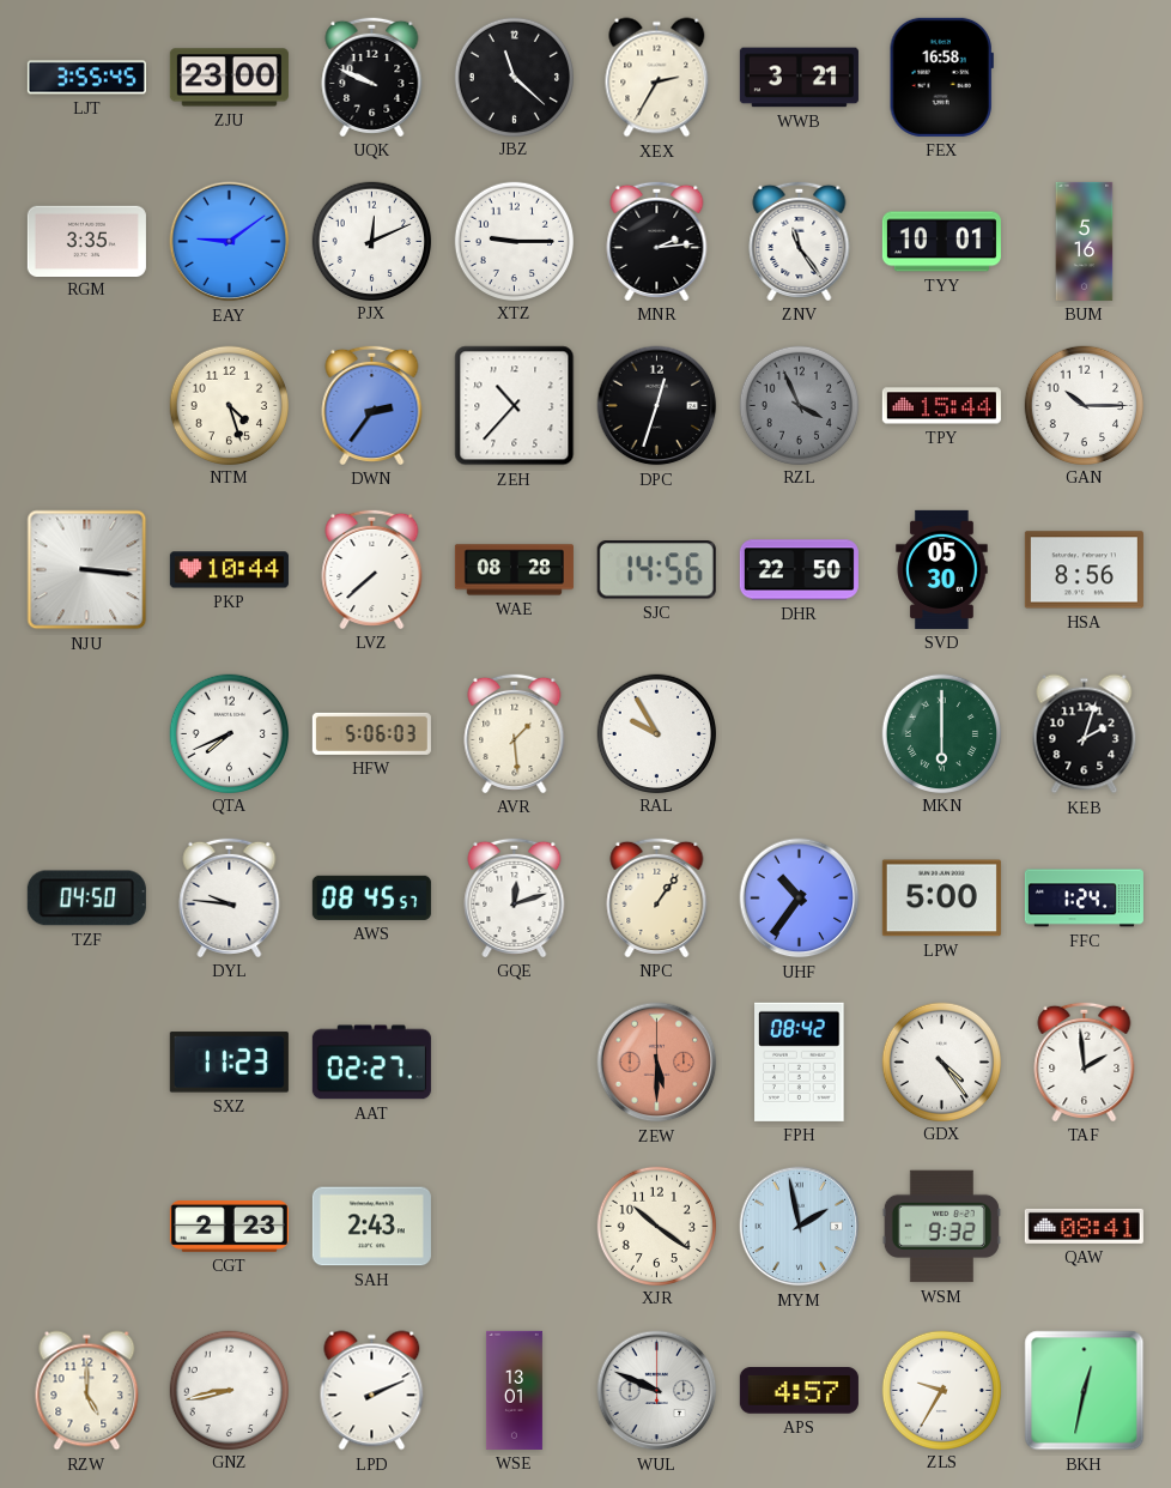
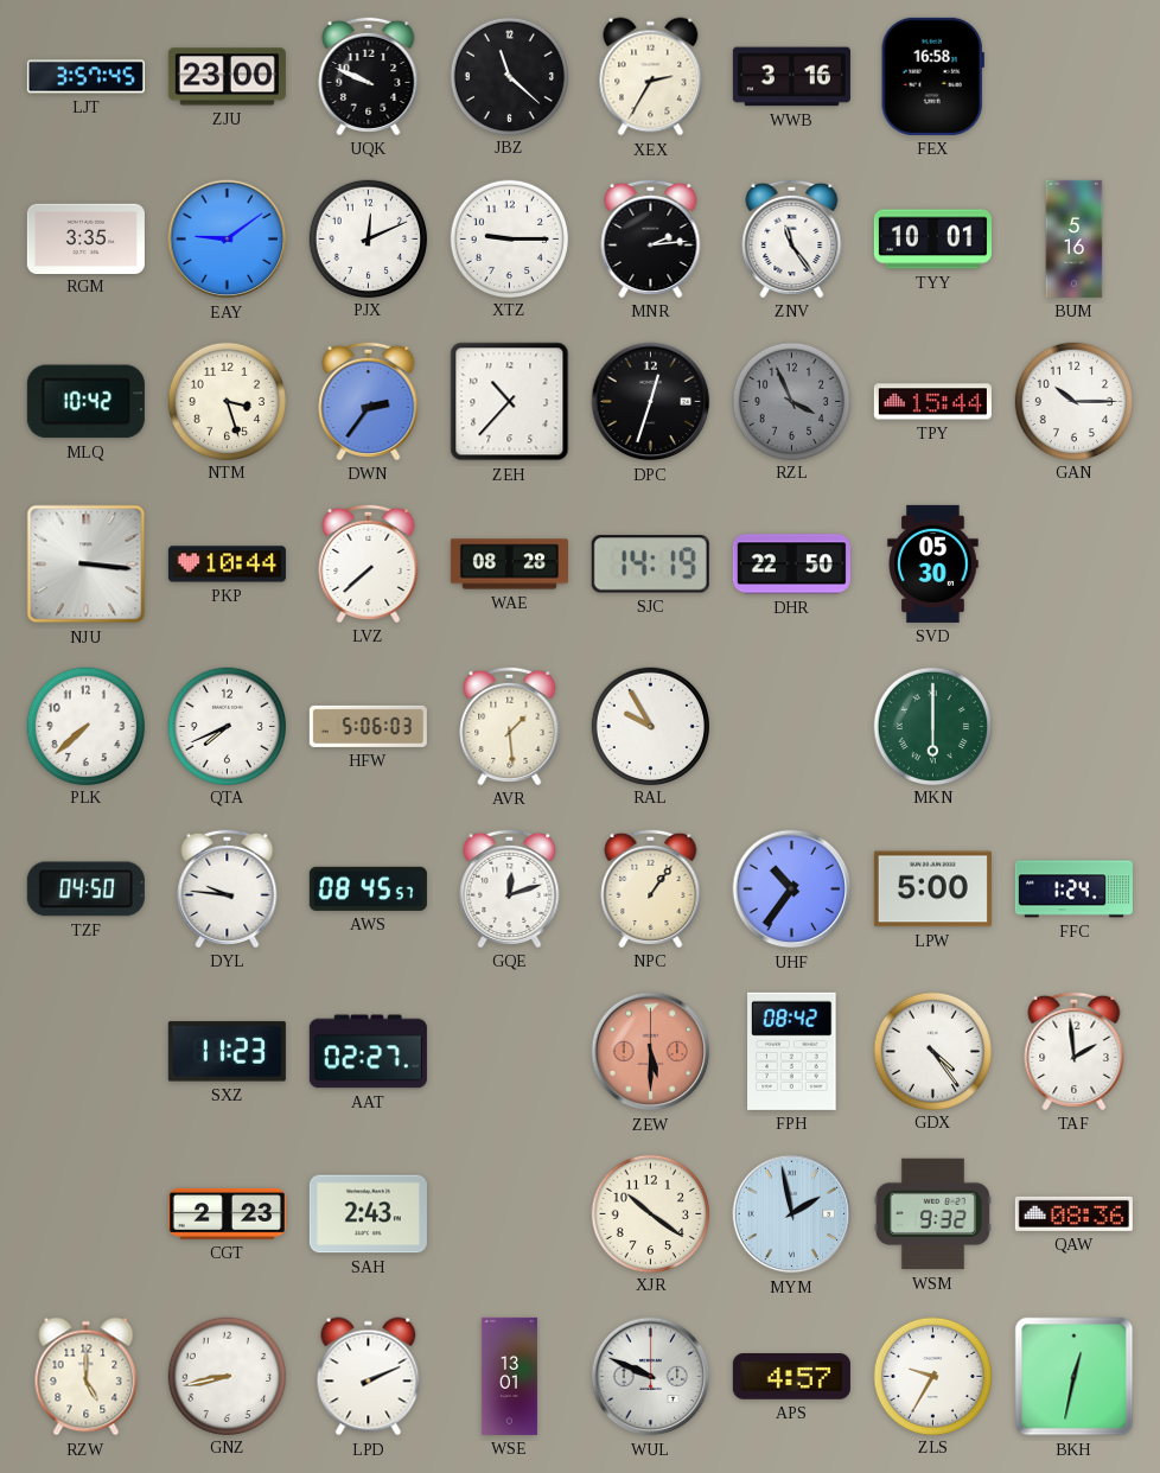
LJT: 3:55 -> 3:57 (85, 77)
WWB: 3:21 -> 3:16 (791, 77)
MLQ: none -> 10:42 (85, 402)
NTM: 4:27 -> 3:27 (227, 401)
SJC: 14:56 -> 14:19 (650, 565)
HSA: 8:56 -> none (1084, 570)
PLK: none -> 7:38 (85, 726)
KEB: 2:03 -> none (1085, 734)
QAW: 08:41 -> 08:36 (1073, 1213)
